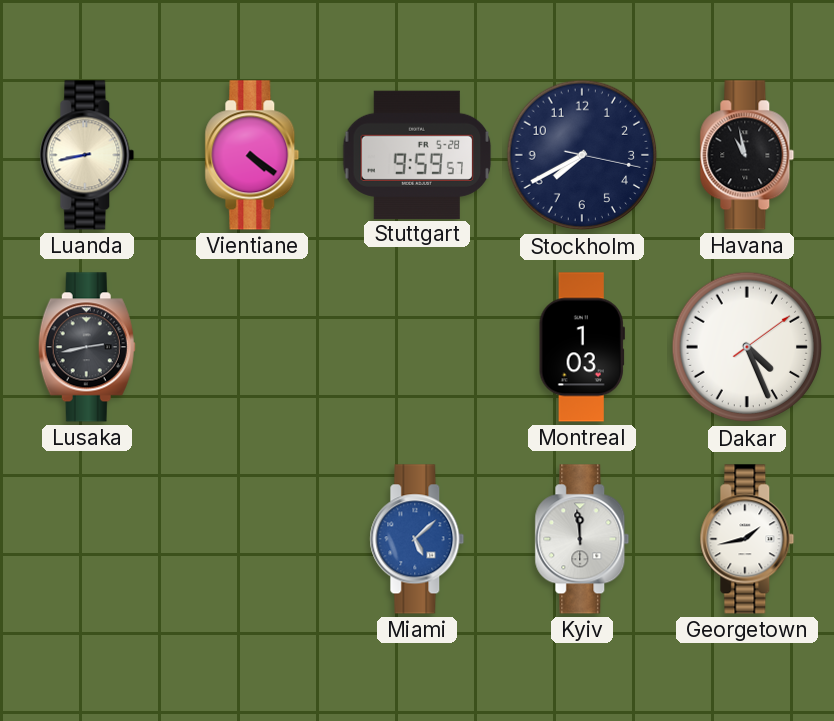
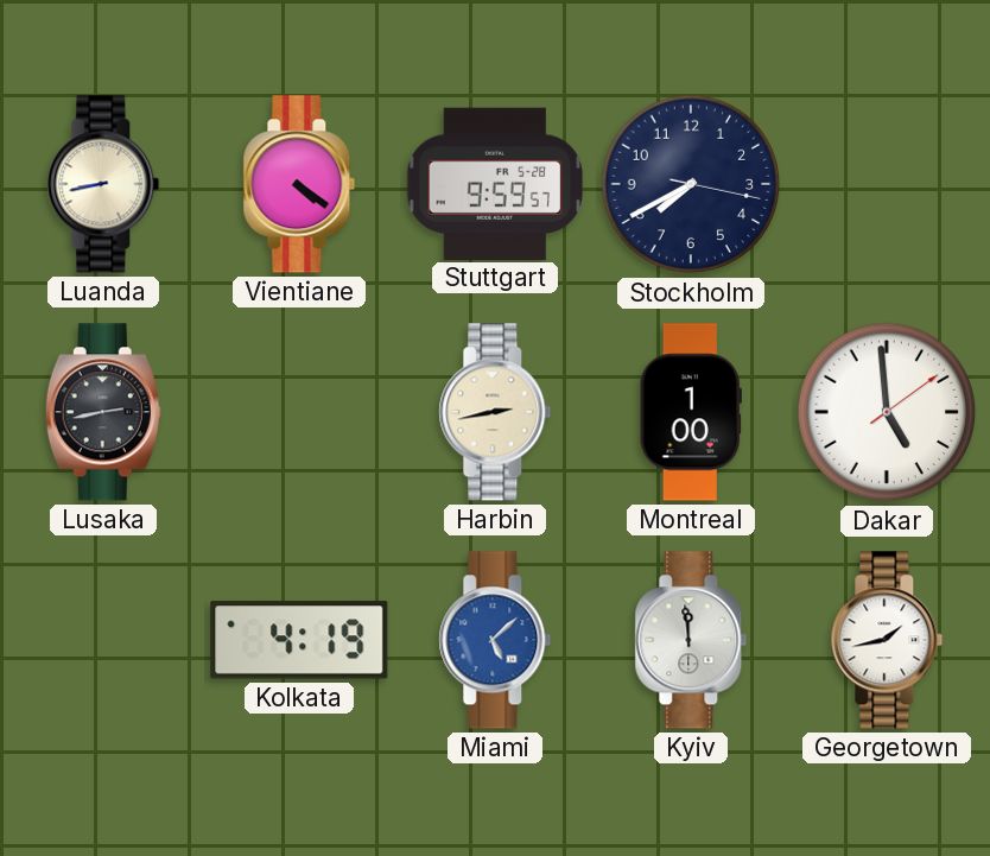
Havana: 10:58 -> none (747, 155)
Harbin: none -> 2:43 (495, 412)
Montreal: 1:03 -> 1:00 (691, 412)
Dakar: 4:26 -> 4:59 (887, 412)
Kolkata: none -> 4:19 (299, 640)
